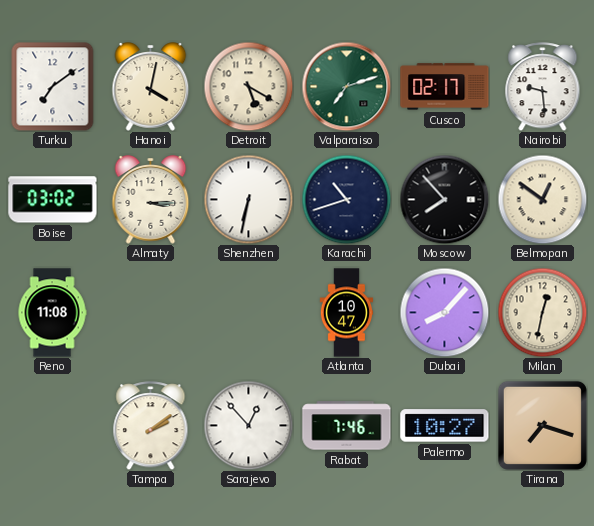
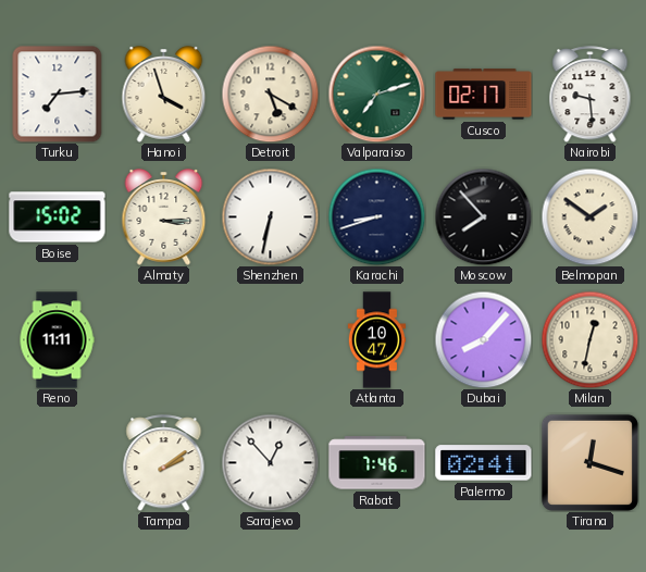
Turku: 7:09 -> 7:14 (58, 94)
Hanoi: 4:02 -> 3:57 (164, 95)
Boise: 03:02 -> 15:02 (58, 217)
Karachi: 10:42 -> 8:42 (376, 216)
Belmopan: 12:51 -> 1:51 (589, 216)
Reno: 11:08 -> 11:11 (57, 340)
Palermo: 10:27 -> 02:41 (484, 463)
Tirana: 7:18 -> 12:18 (589, 462)
